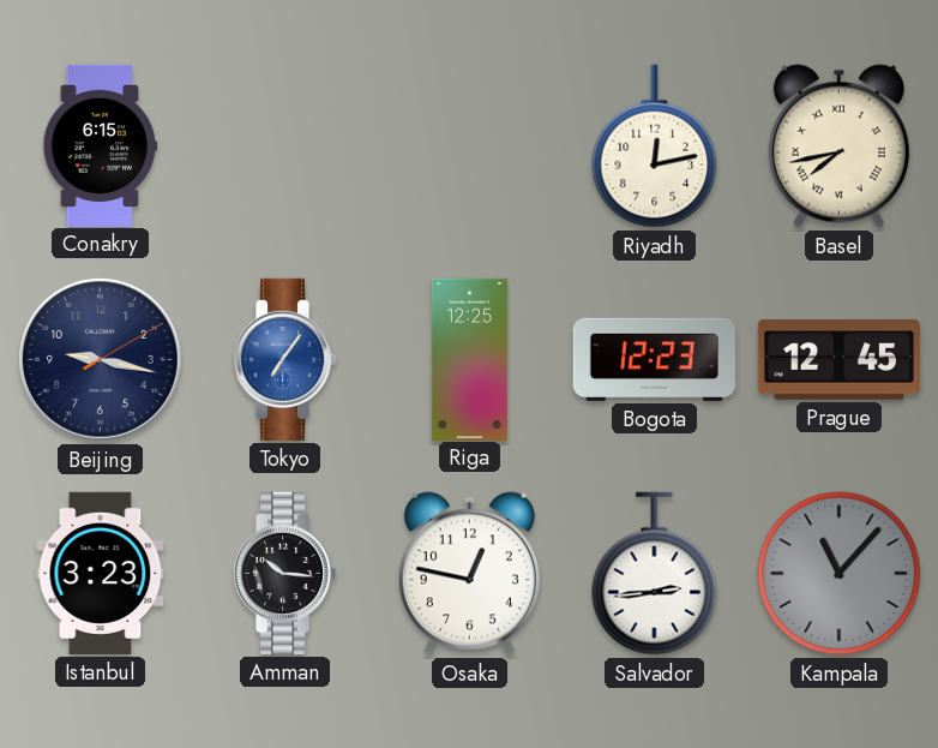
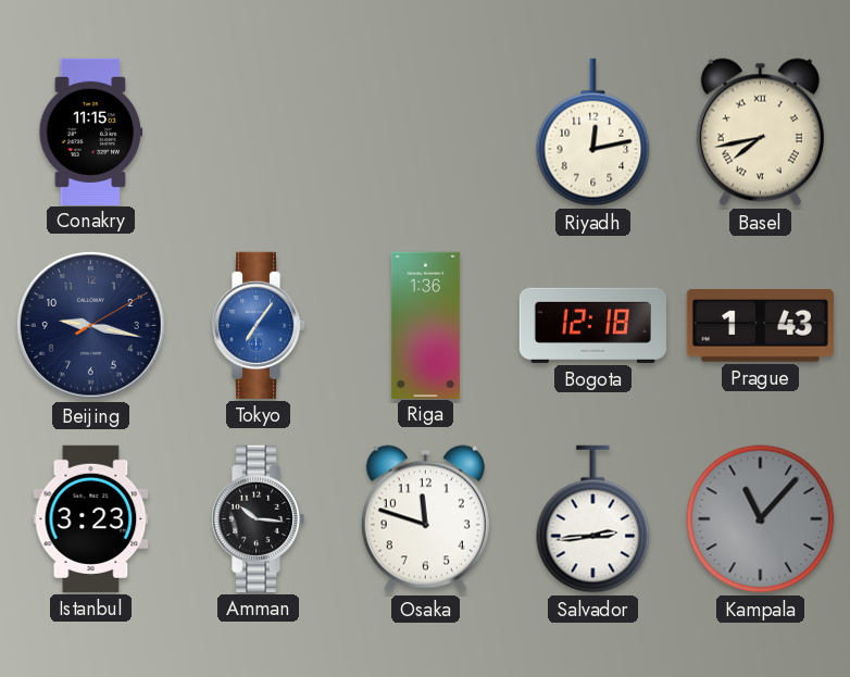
Conakry: 6:15 -> 11:15 (91, 131)
Riga: 12:25 -> 1:36 (425, 325)
Bogota: 12:23 -> 12:18 (592, 325)
Prague: 12:45 -> 1:43 (760, 326)
Osaka: 12:47 -> 11:48 (425, 519)
